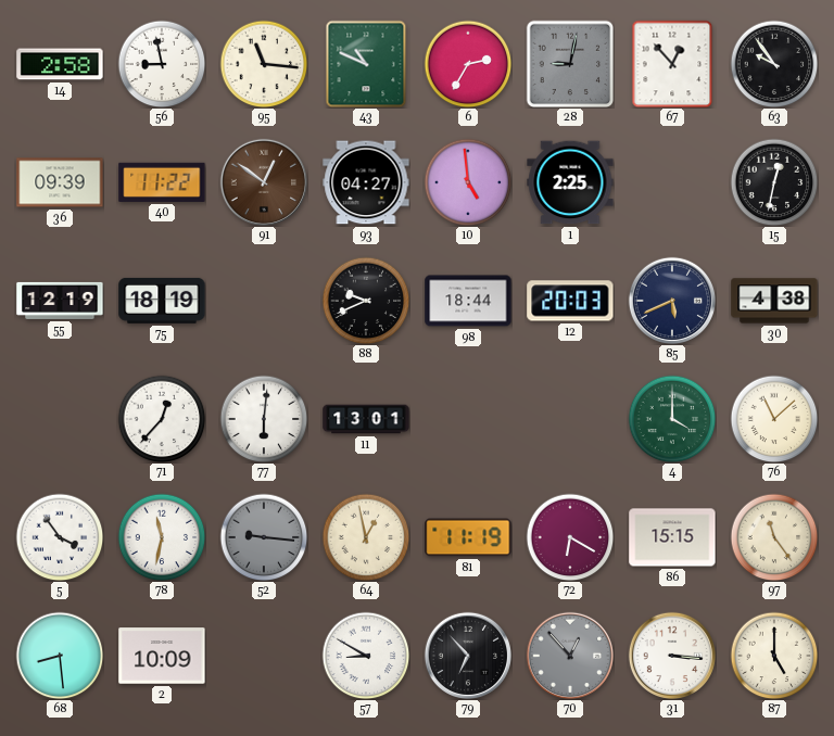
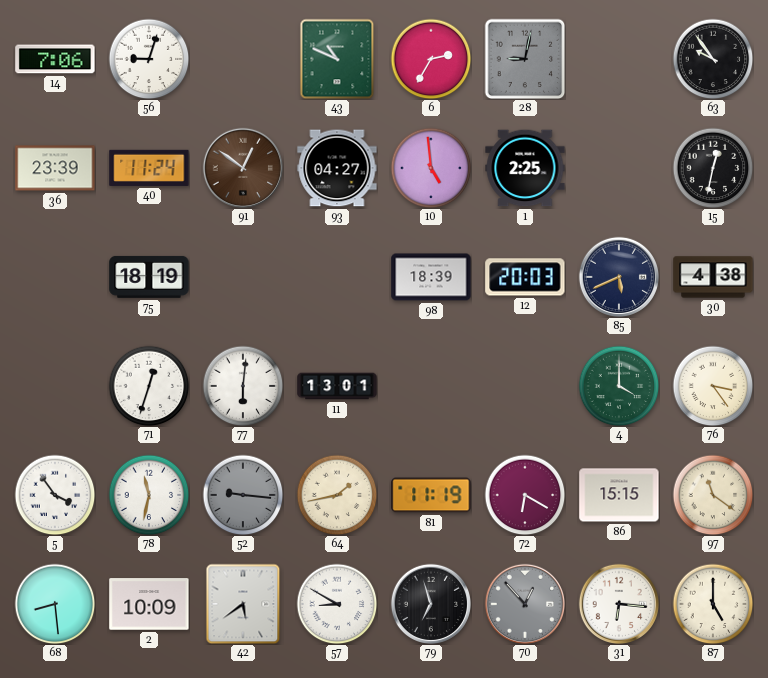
14: 2:58 -> 7:06 (55, 59)
56: 8:58 -> 9:03 (149, 59)
95: 11:16 -> none (264, 64)
67: 12:53 -> none (672, 64)
36: 09:39 -> 23:39 (55, 168)
40: 11:22 -> 11:24 (149, 168)
55: 12:19 -> none (60, 301)
88: 9:41 -> none (366, 301)
98: 18:44 -> 18:39 (431, 277)
71: 12:37 -> 12:33 (149, 386)
76: 11:08 -> 3:24 (713, 386)
64: 12:58 -> 1:43 (337, 495)
97: 11:24 -> 11:21 (713, 495)
42: none -> 5:39 (243, 604)
79: 6:53 -> 6:57 (430, 603)
31: 3:16 -> 6:16 (618, 603)
